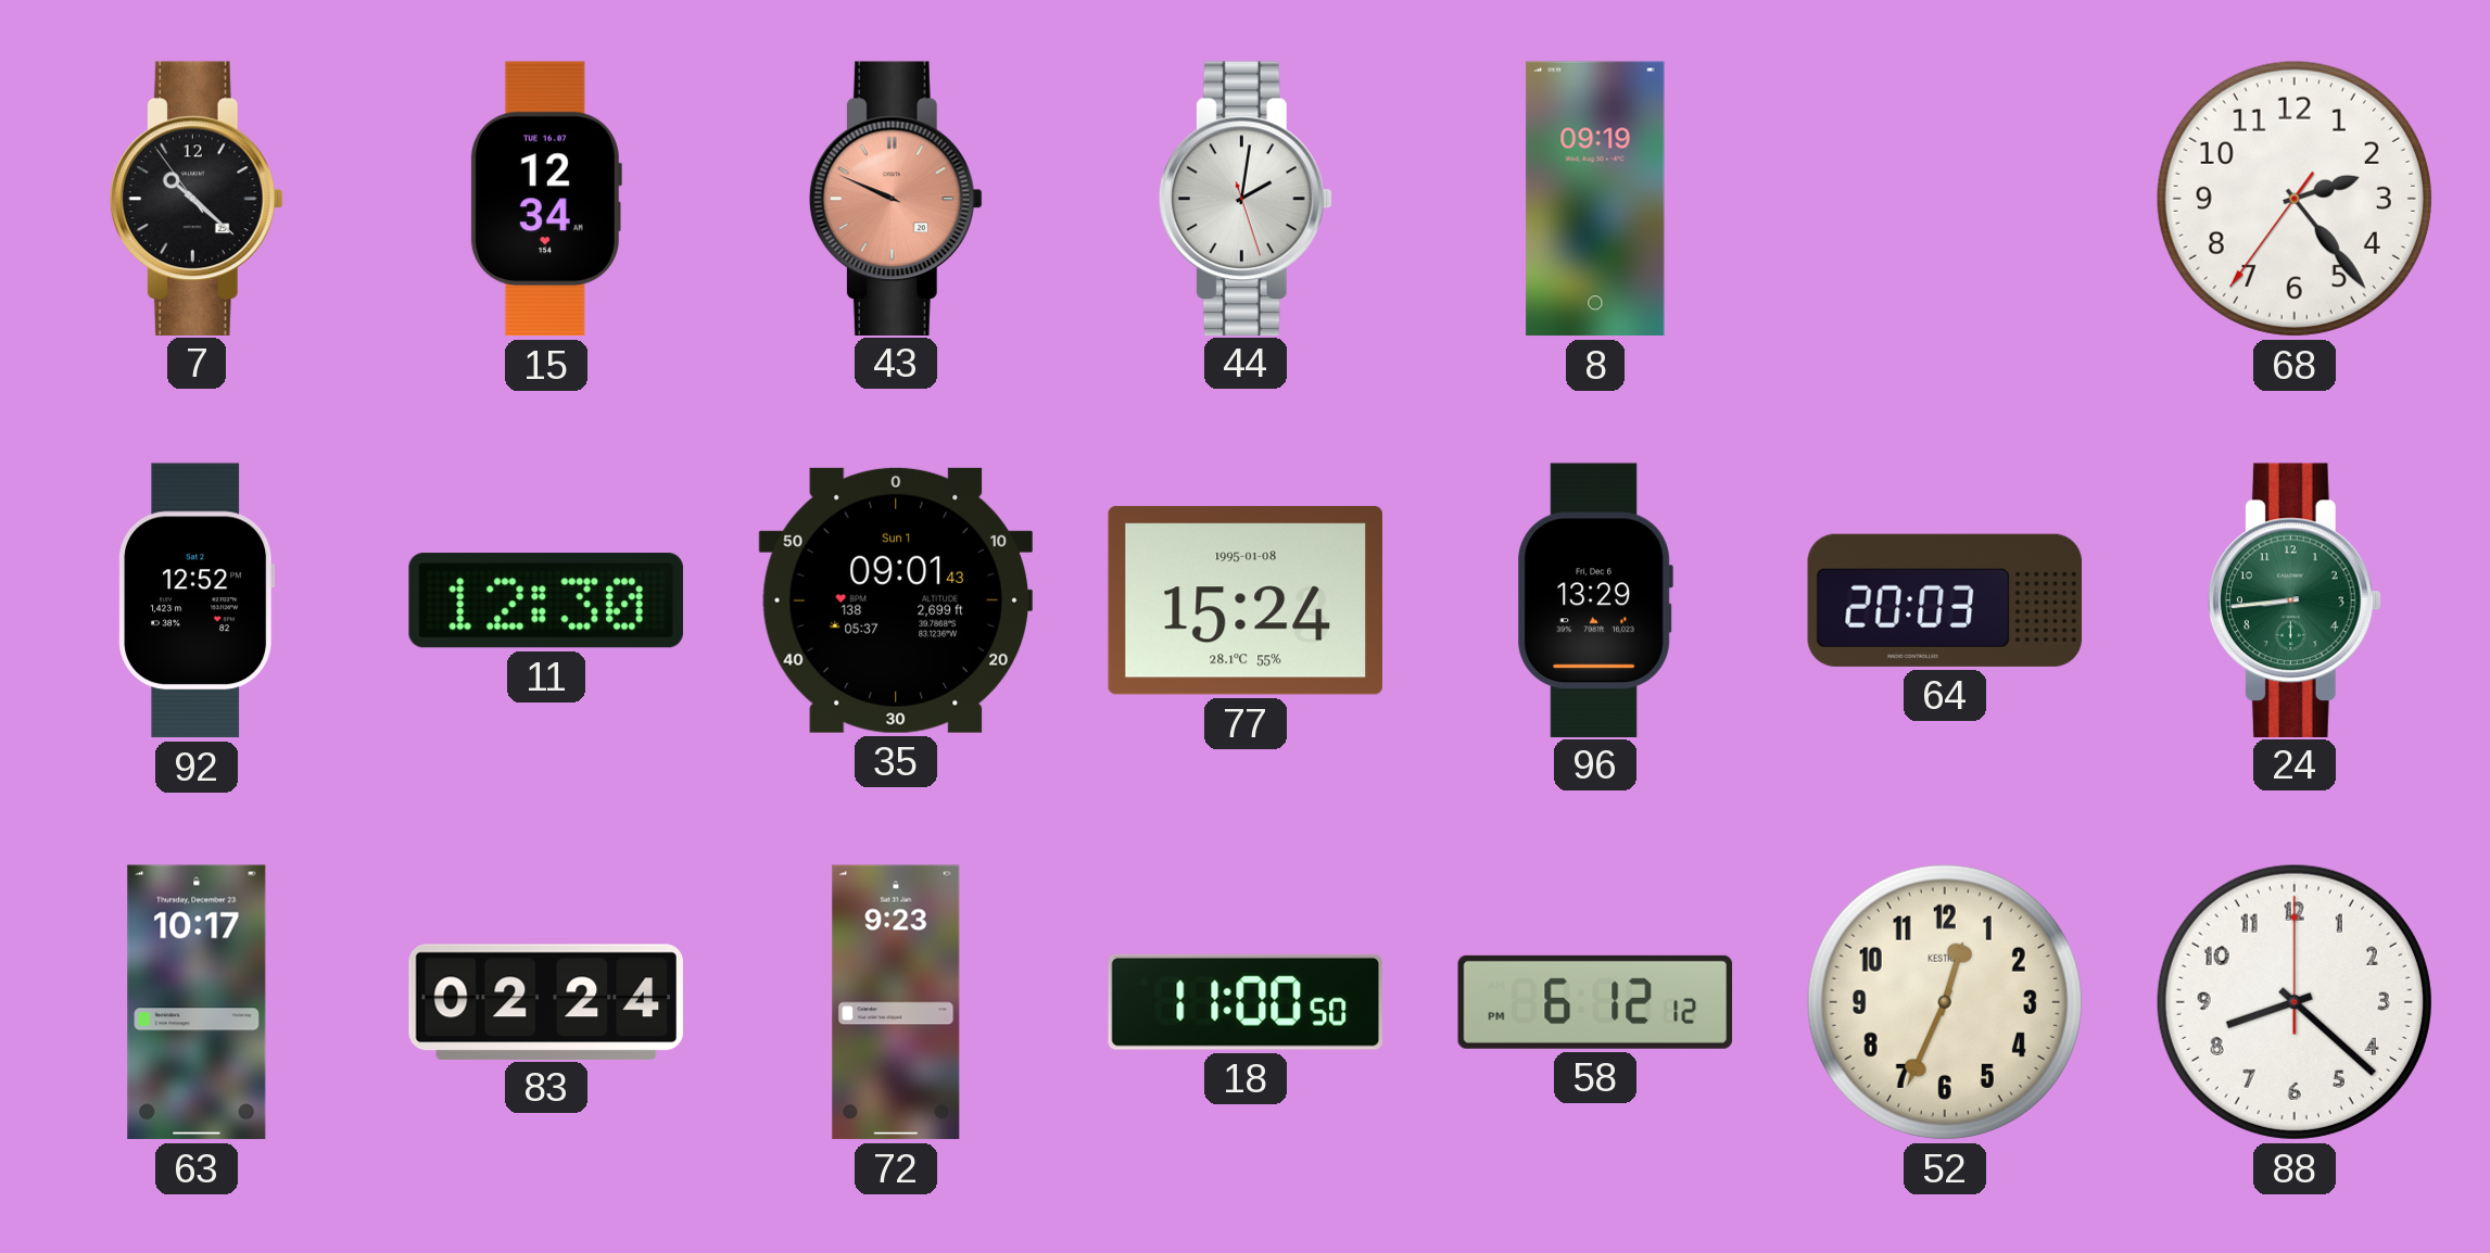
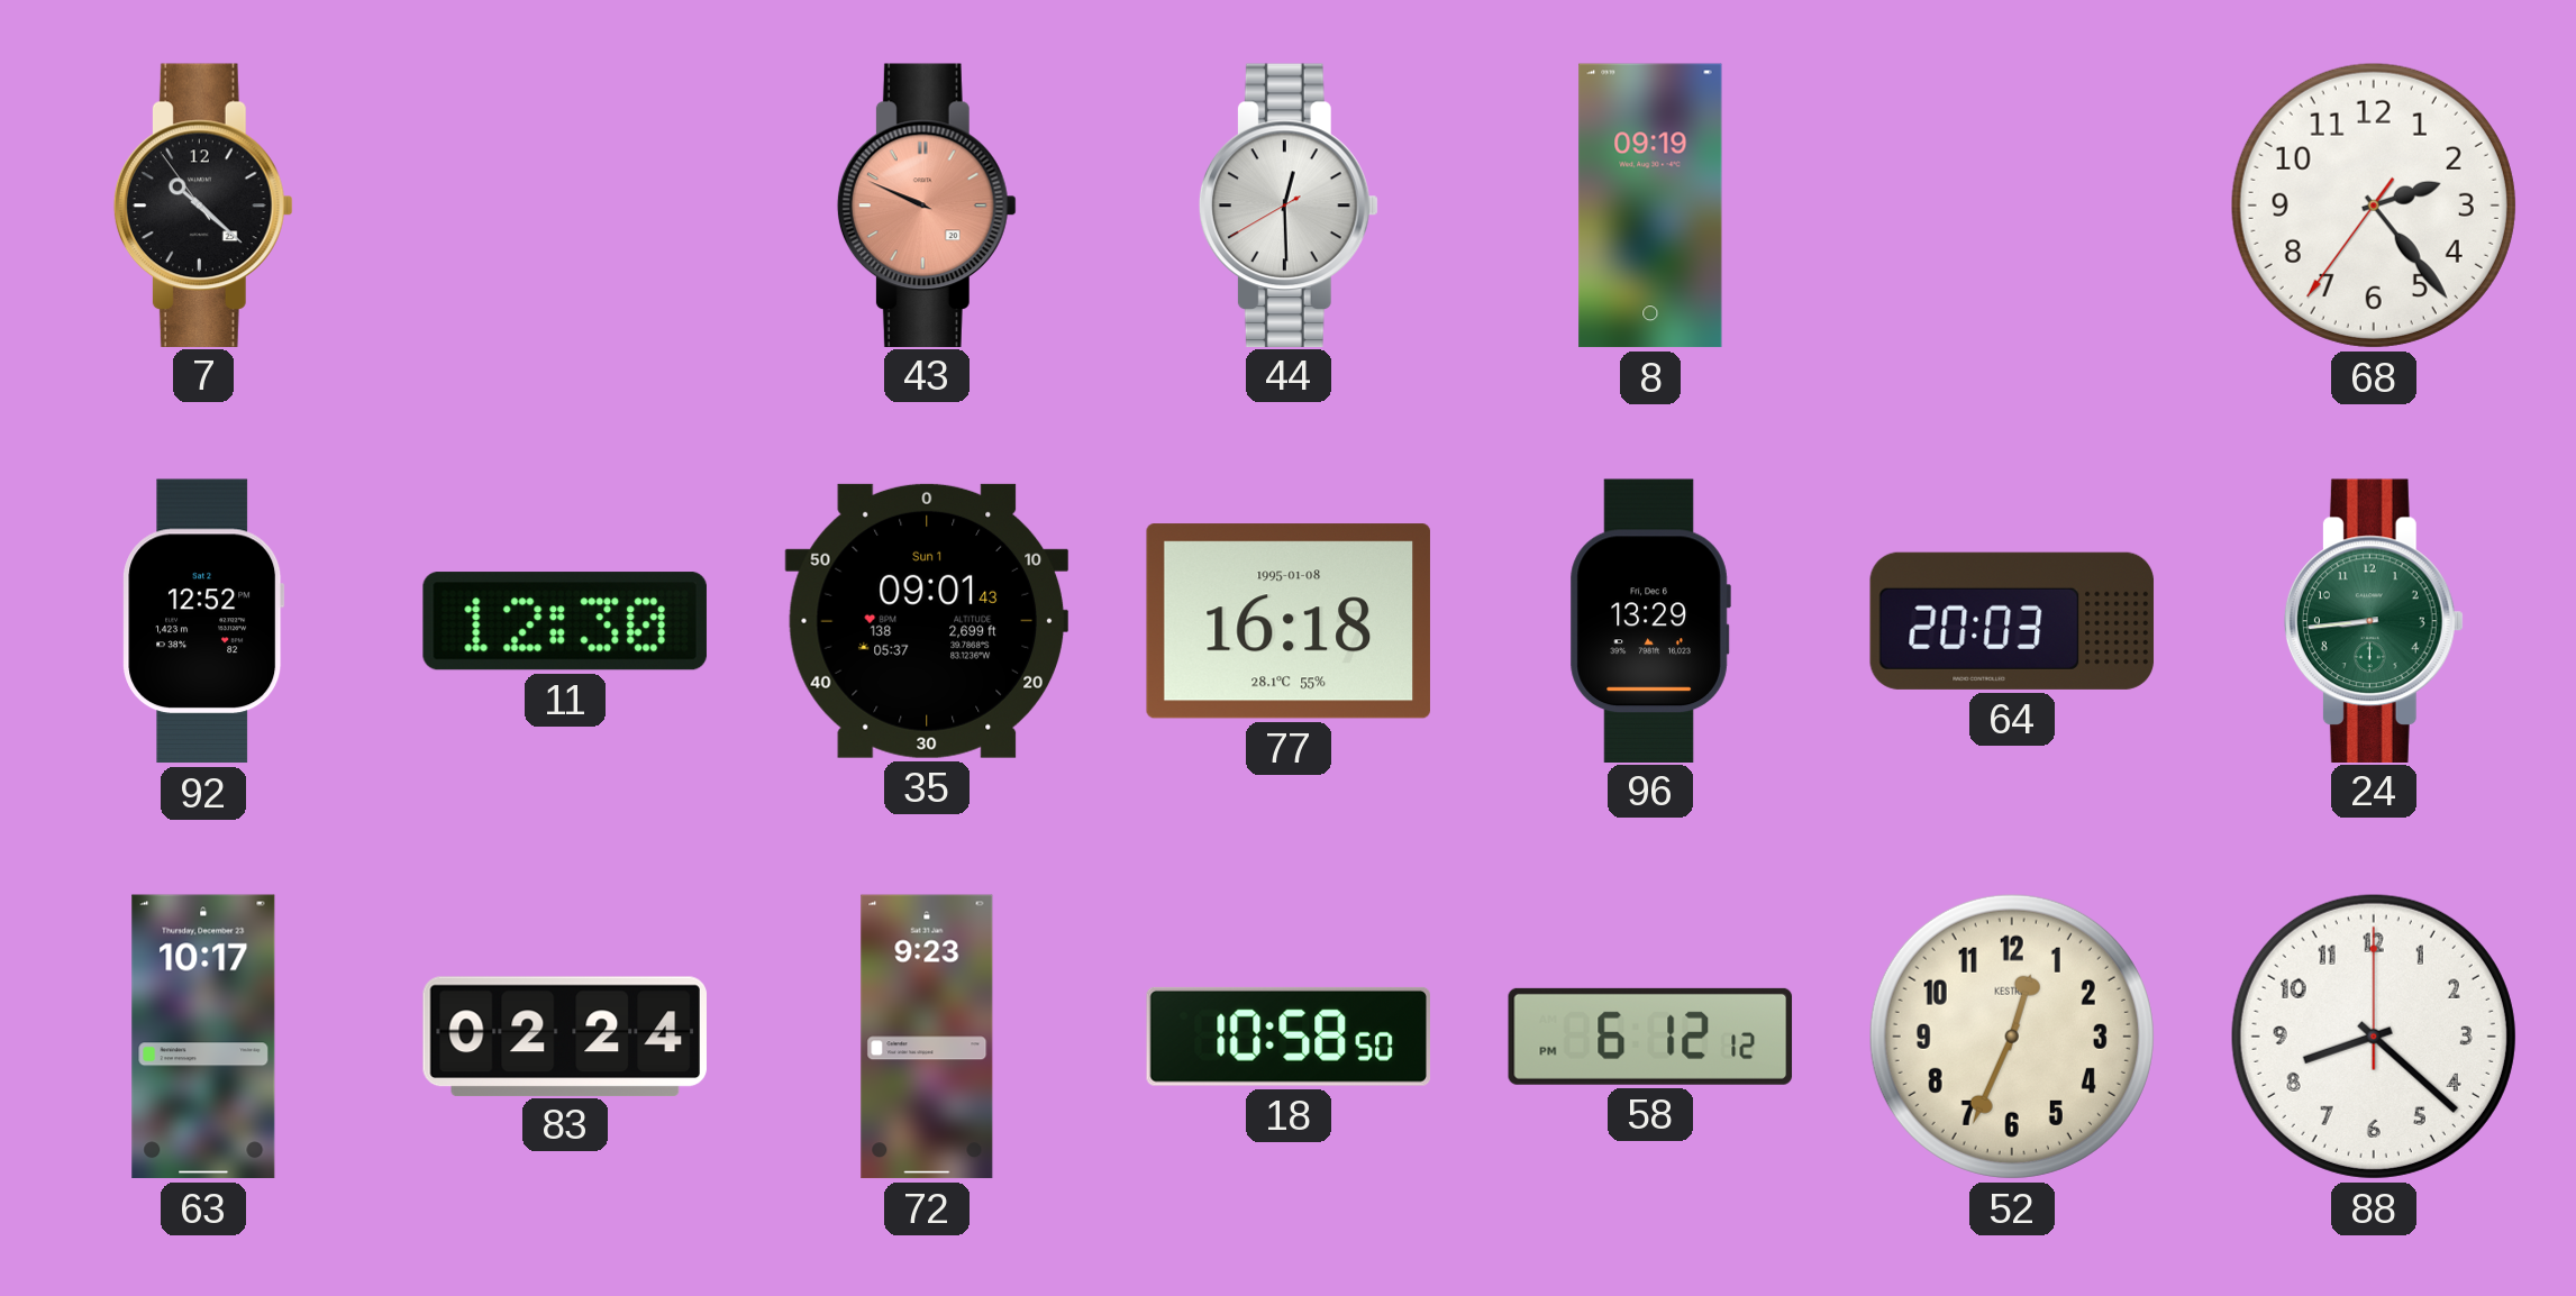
15: 12:34 -> none (545, 199)
44: 2:01 -> 12:29 (1289, 204)
77: 15:24 -> 16:18 (1289, 621)
18: 11:00 -> 10:58 (1287, 1037)
